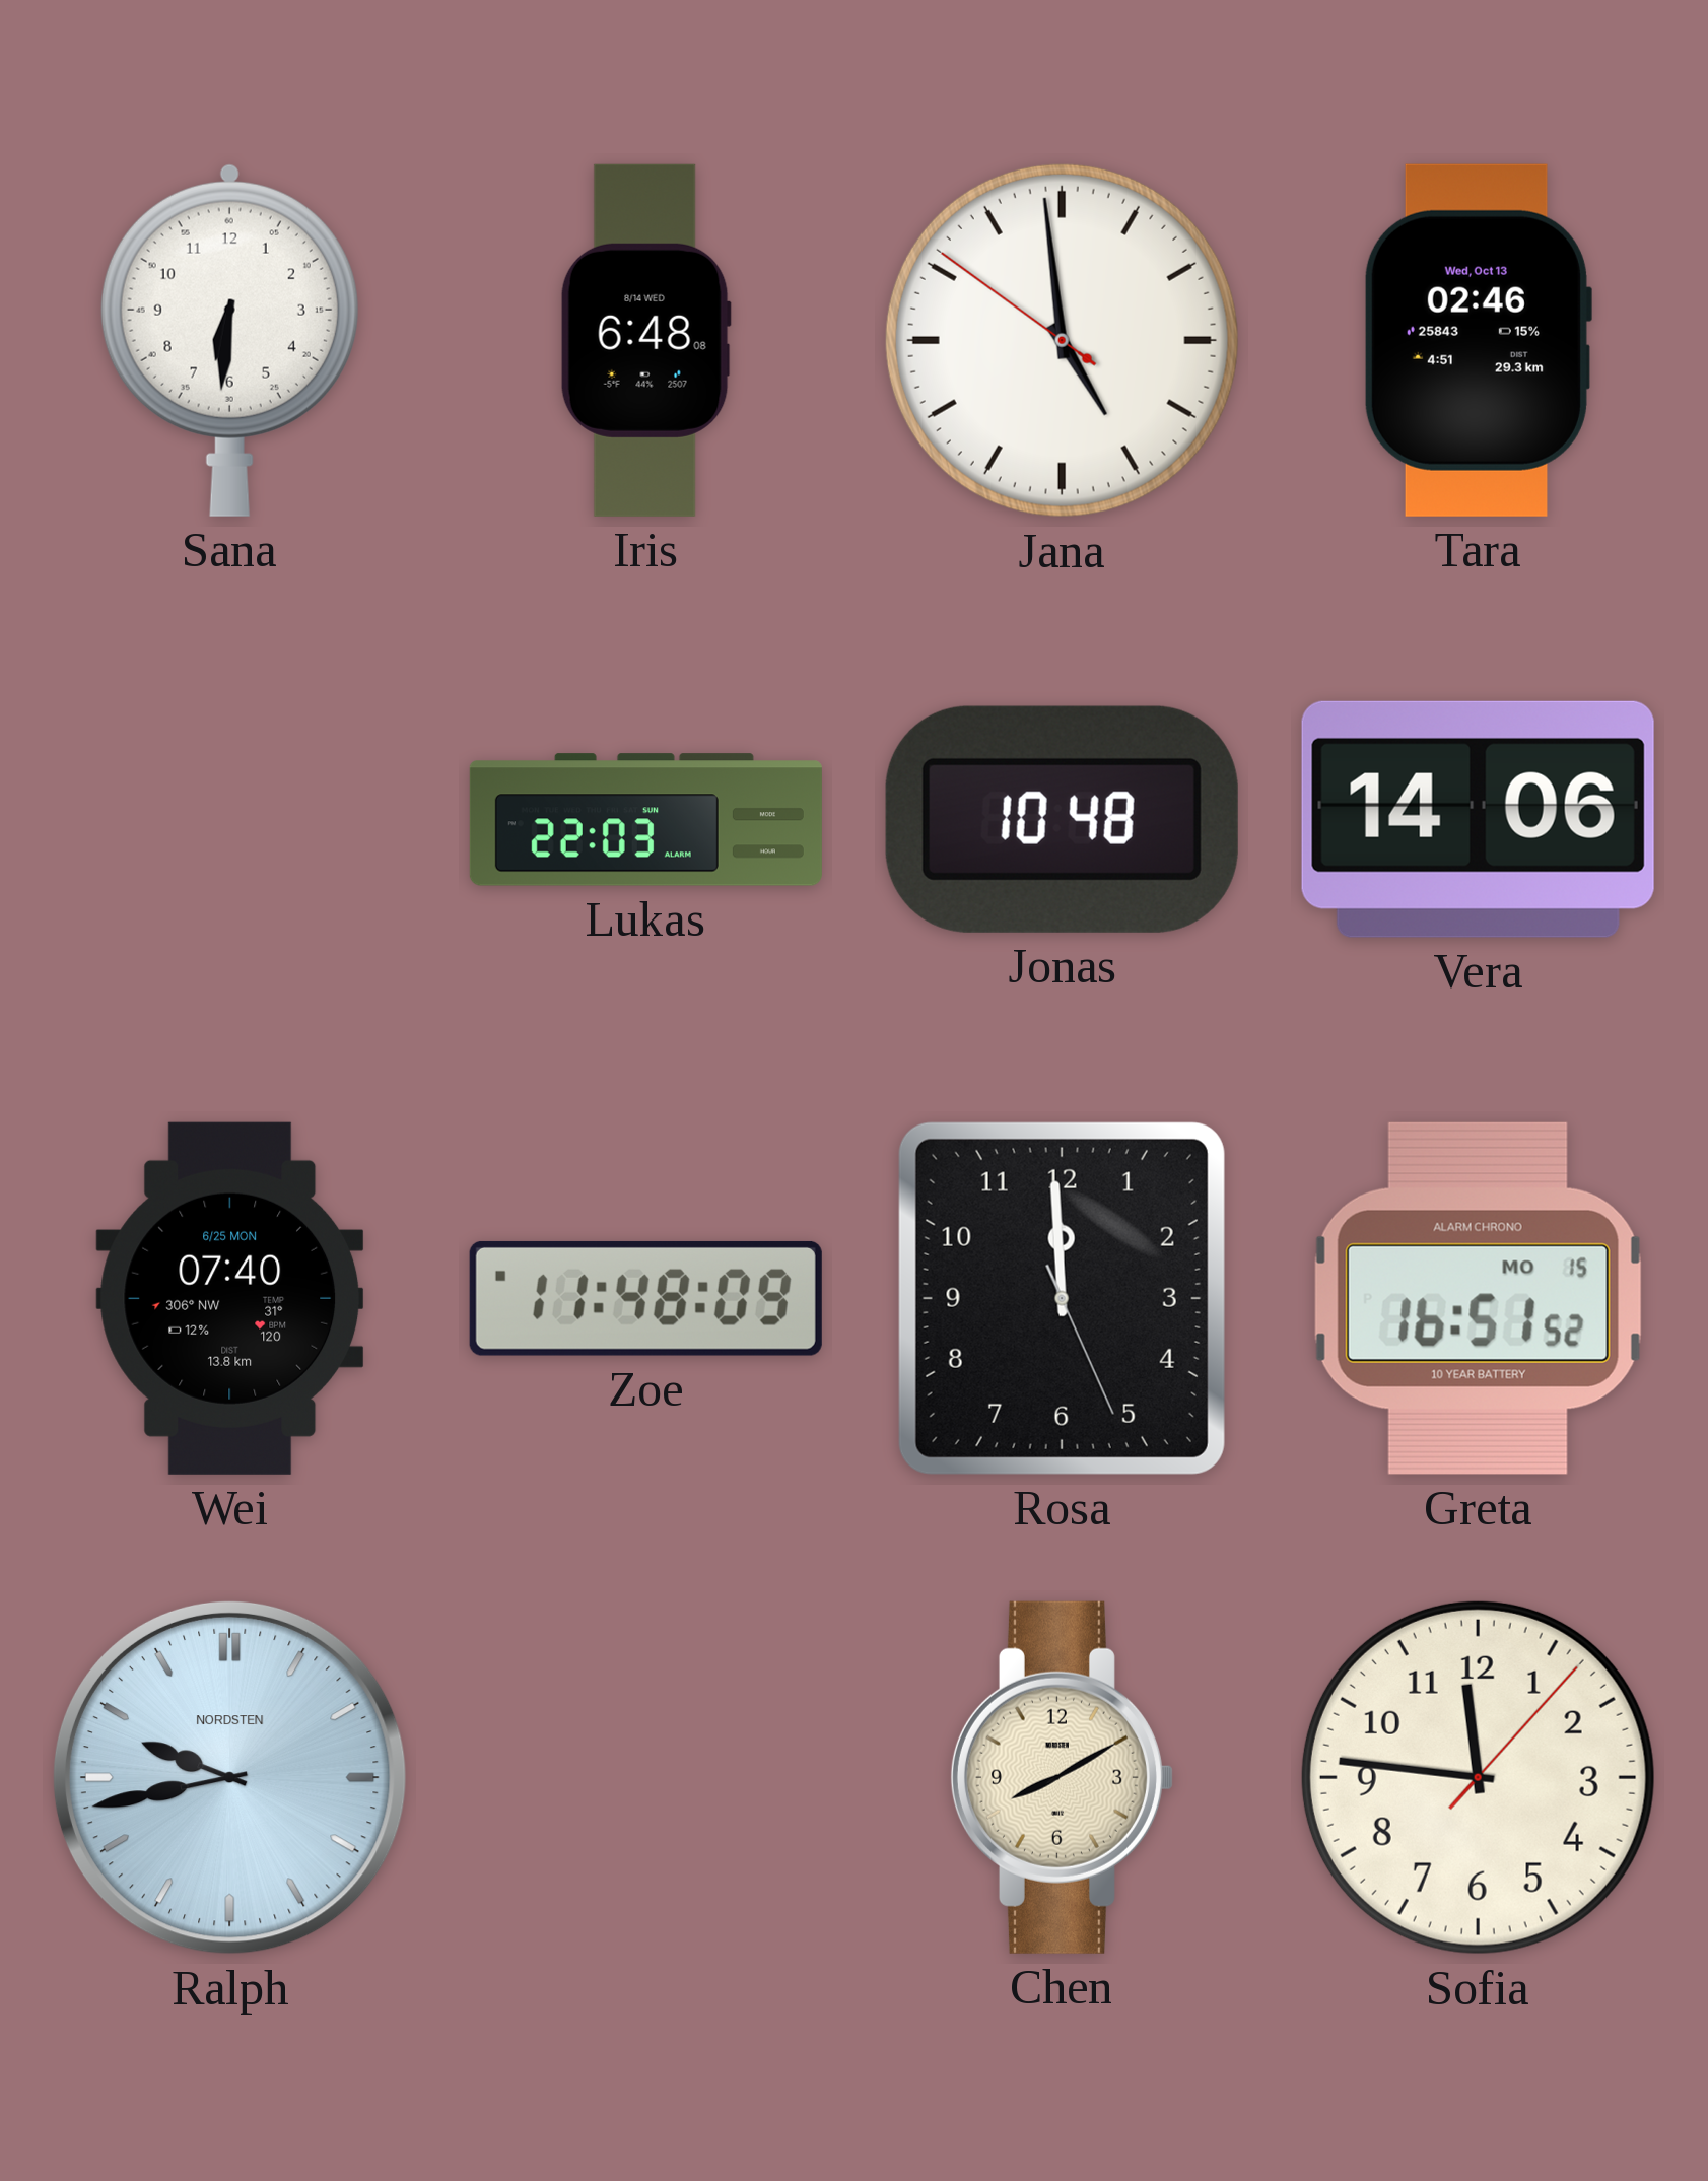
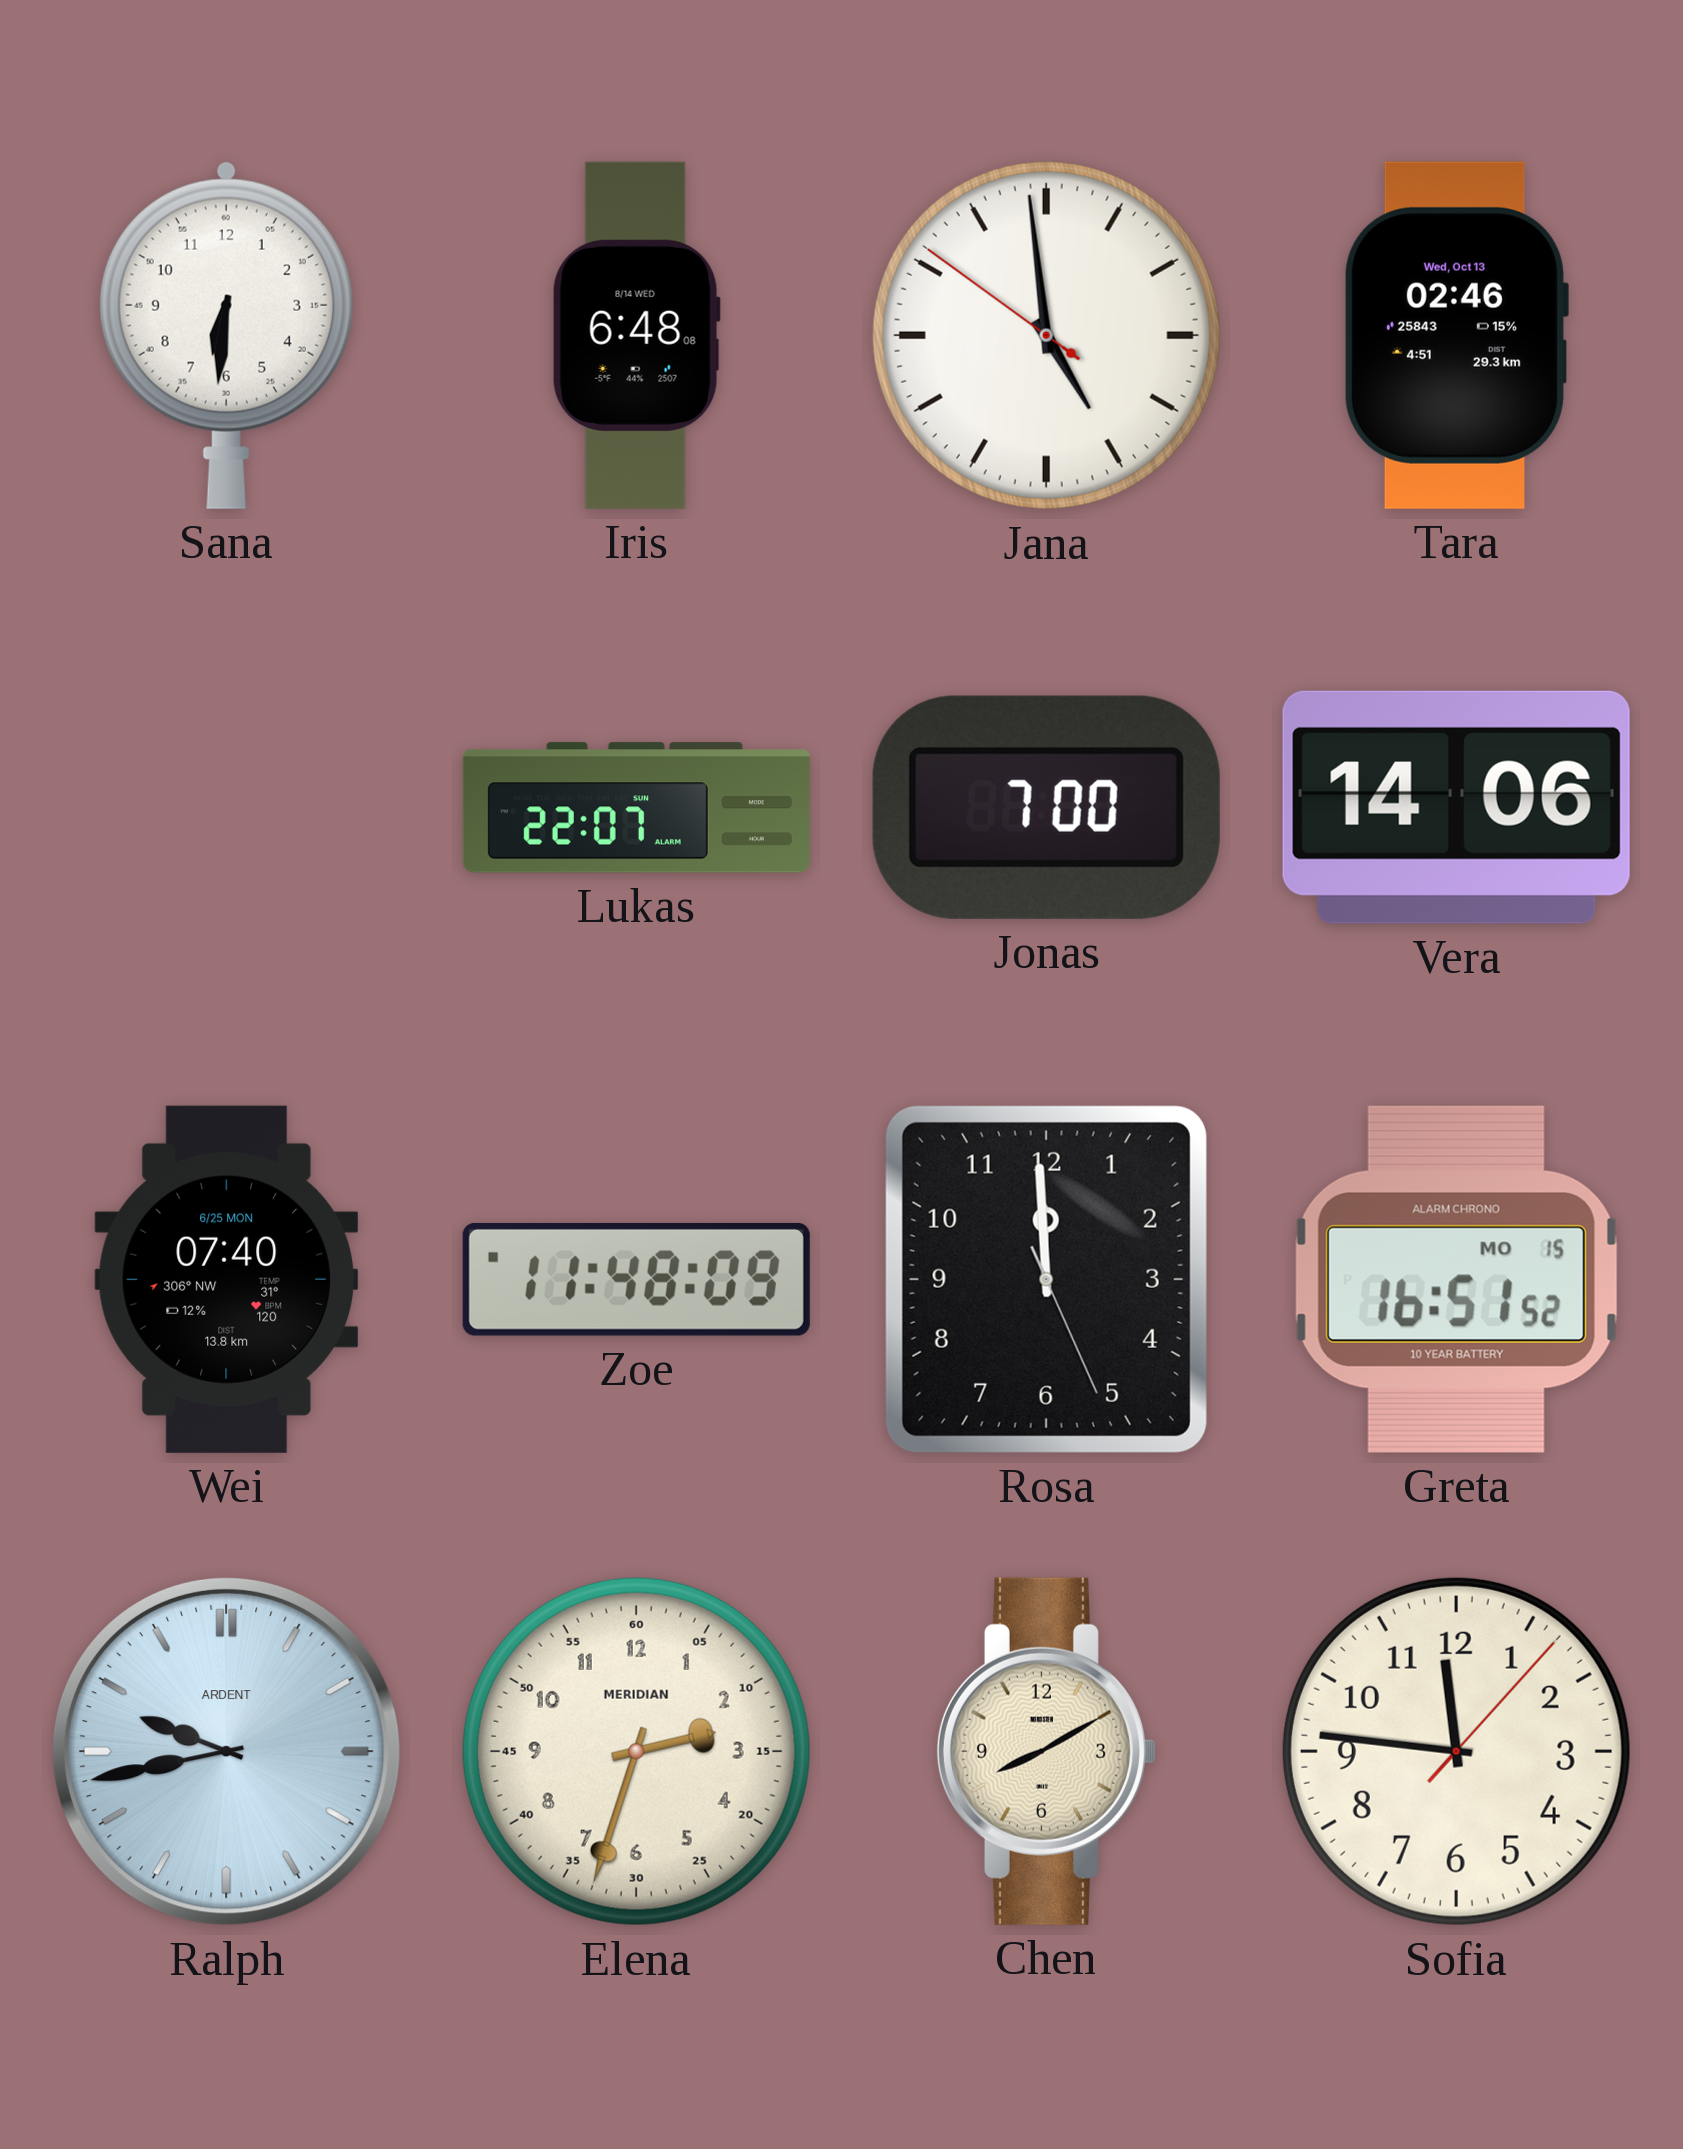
Lukas: 22:03 -> 22:07 (636, 808)
Jonas: 10:48 -> 7:00 (1046, 807)
Ralph brand: NORDSTEN -> ARDENT (226, 1751)
Elena: none -> 2:33 (636, 1751)
